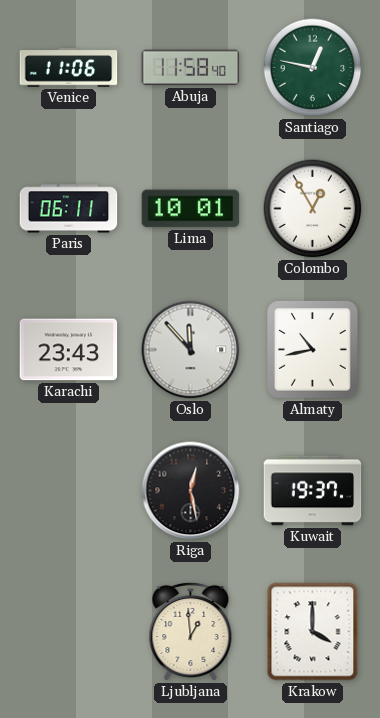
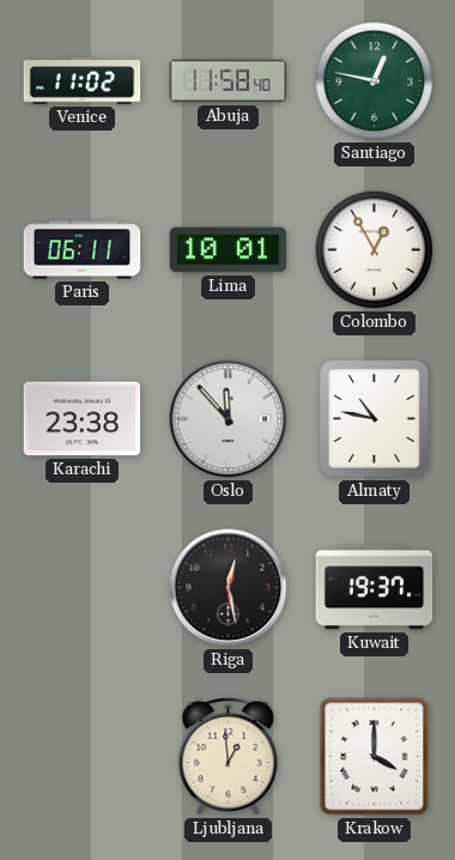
Venice: 11:06 -> 11:02 (83, 81)
Karachi: 23:43 -> 23:38 (83, 419)
Almaty: 10:43 -> 10:47 (375, 419)
